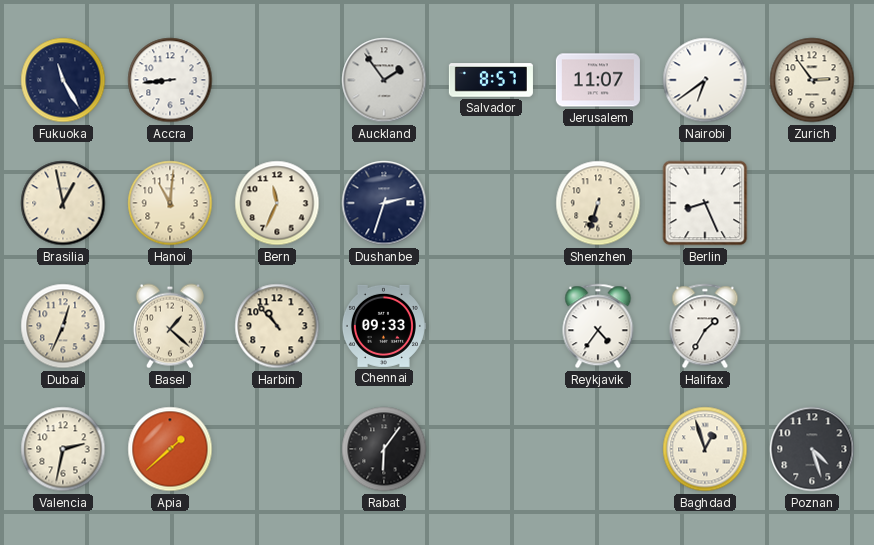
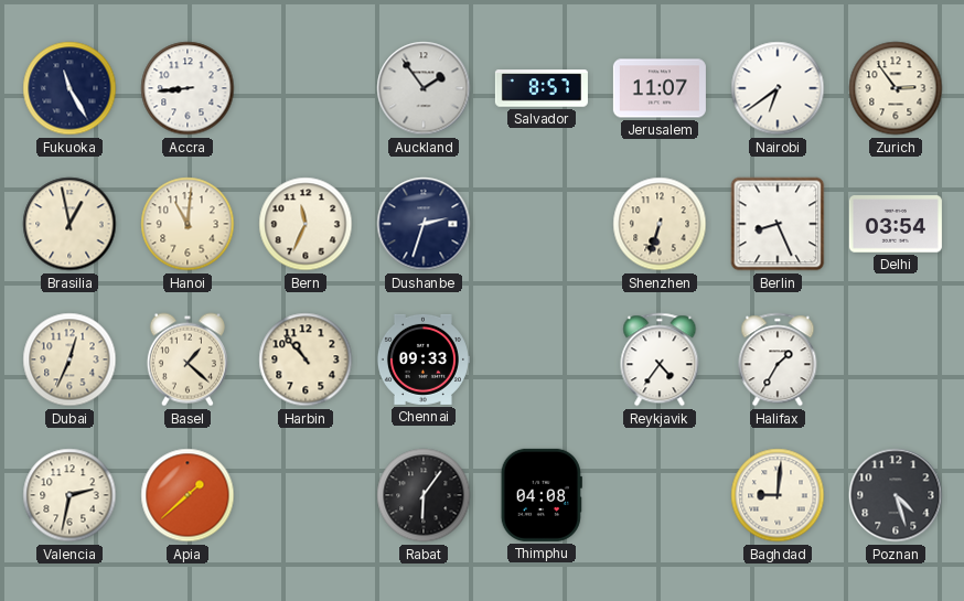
Delhi: none -> 03:54 (896, 224)
Thimphu: none -> 04:08 (542, 495)
Baghdad: 12:57 -> 9:01 (778, 495)
